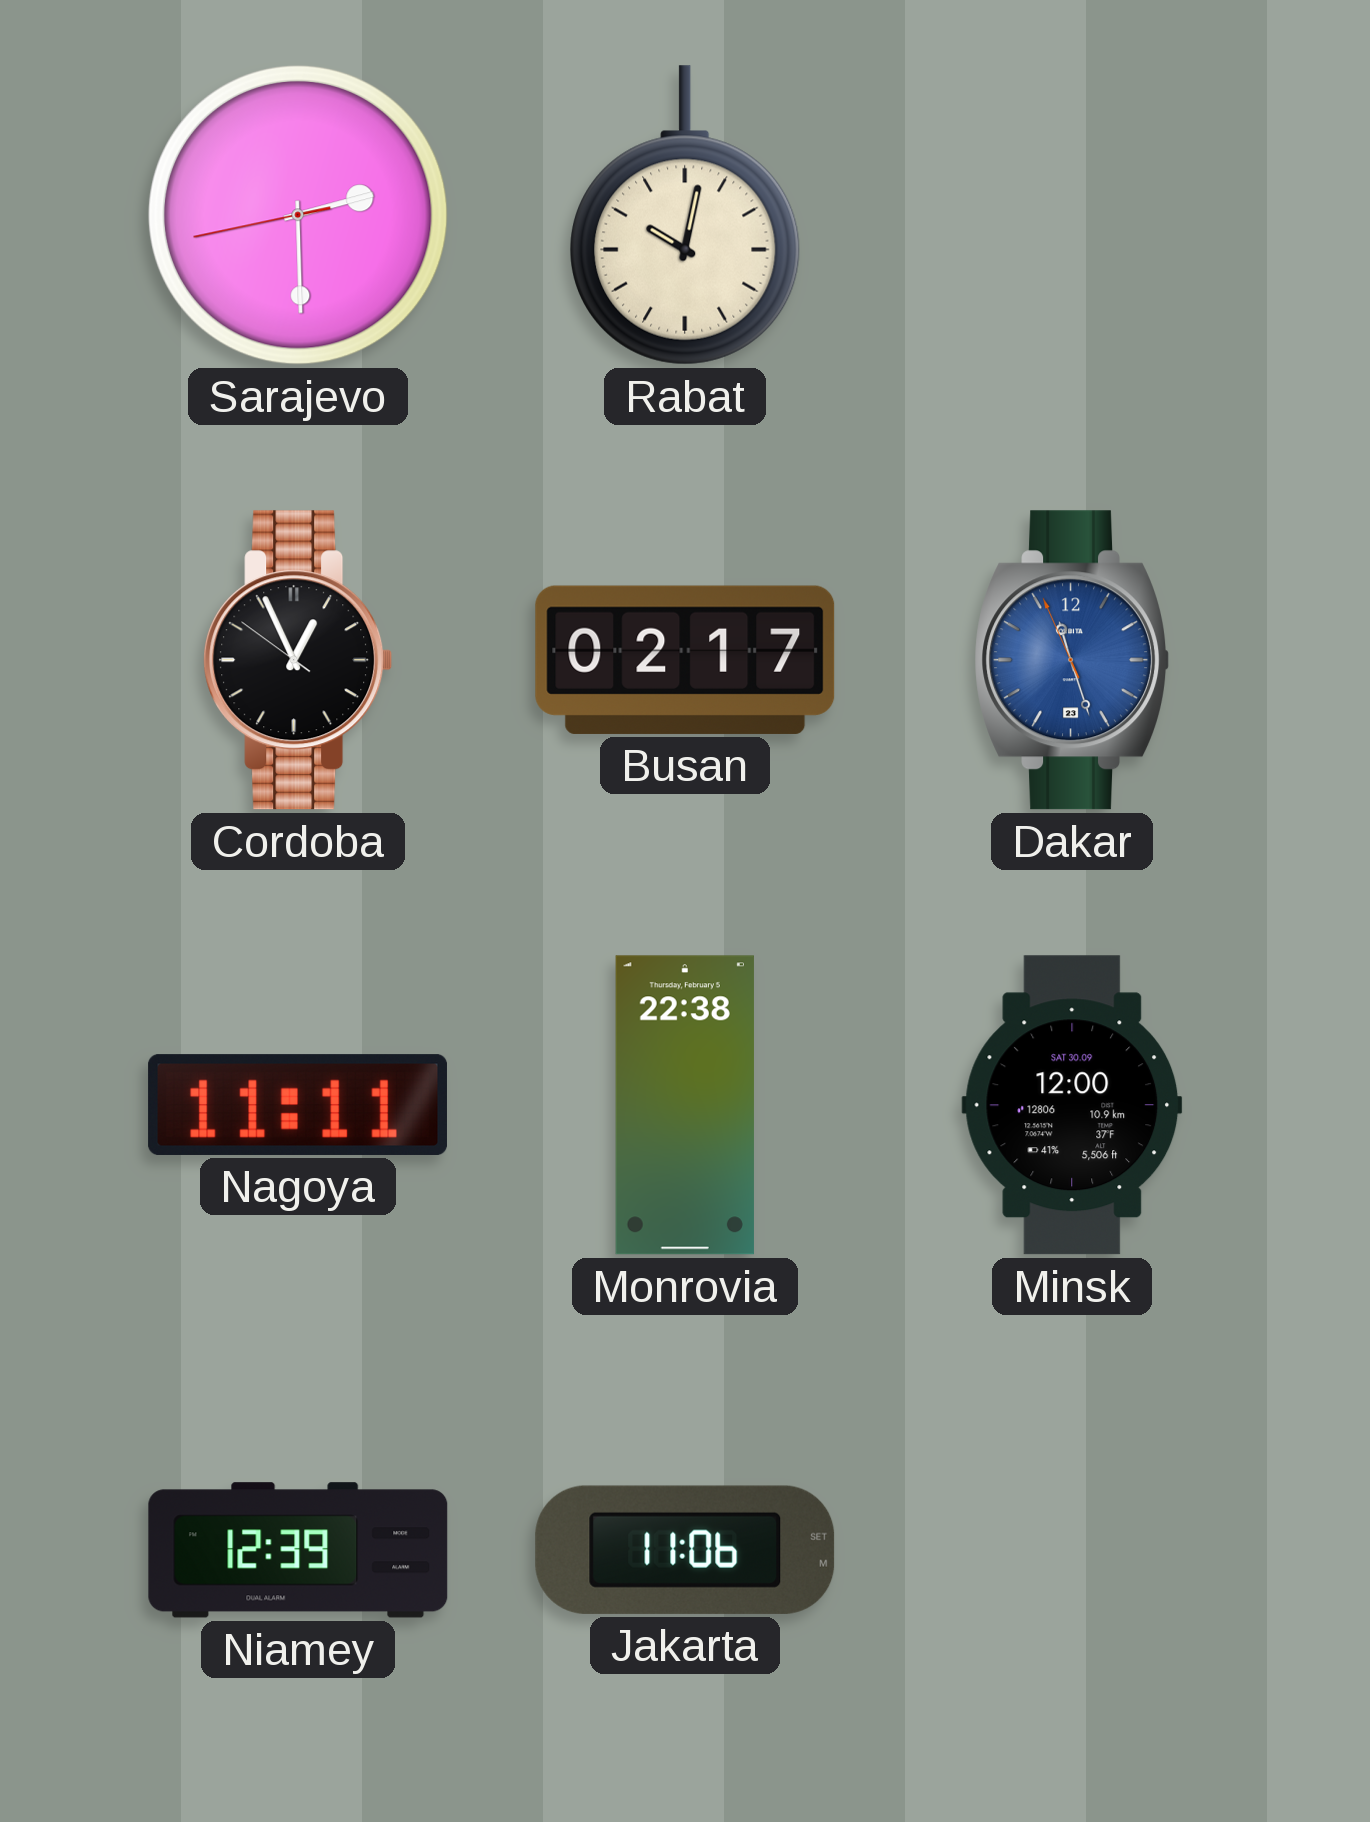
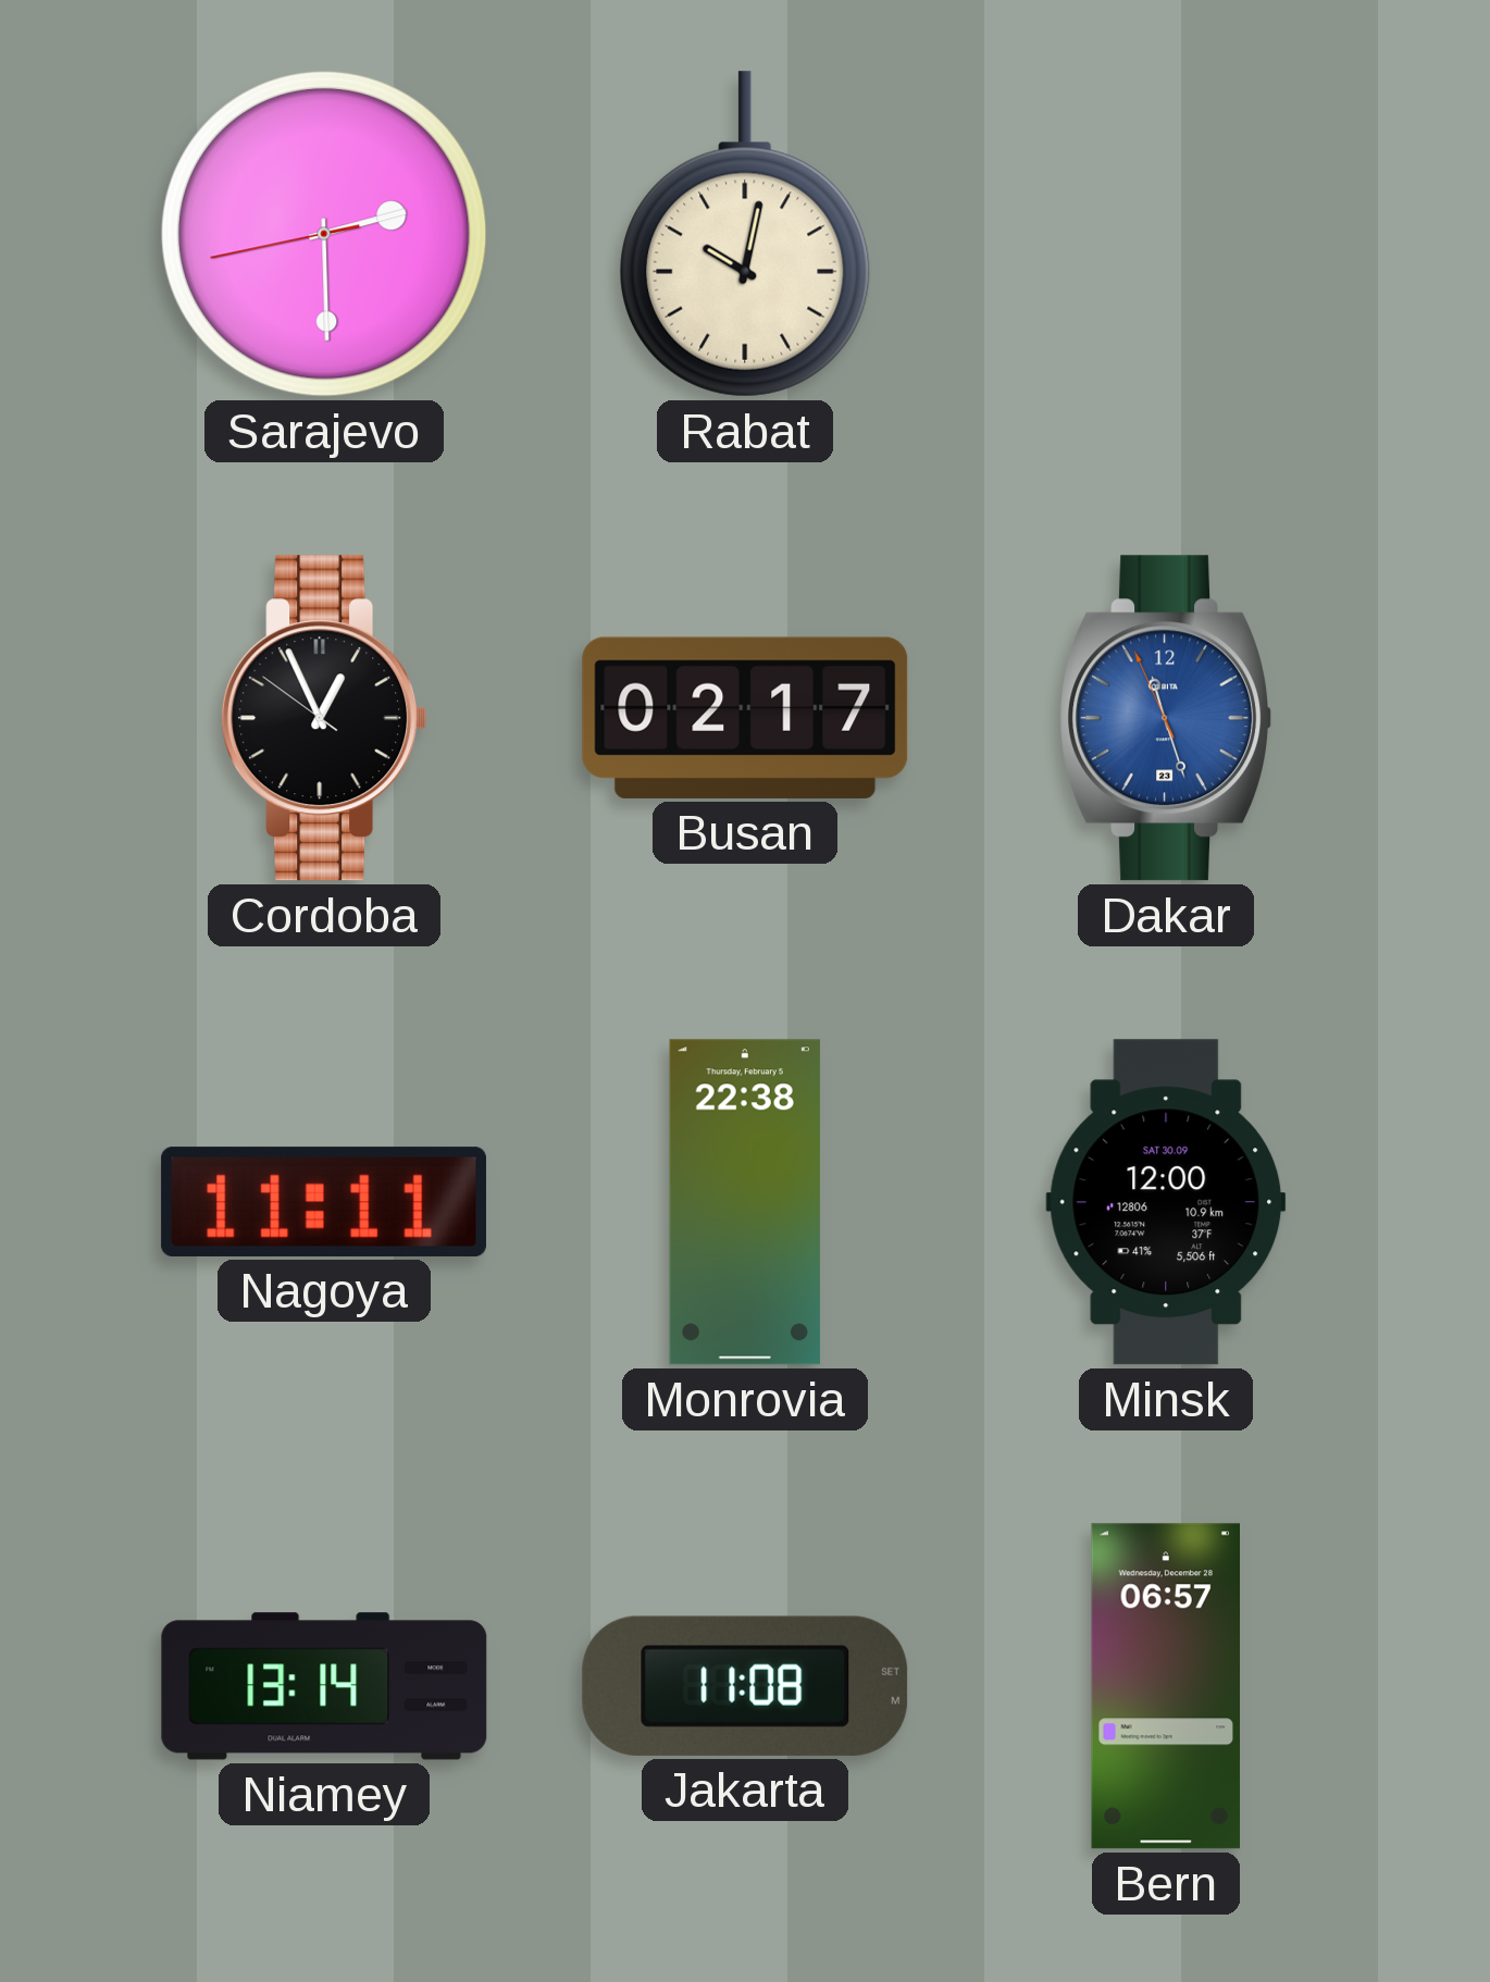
Niamey: 12:39 -> 13:14 (324, 1686)
Jakarta: 11:06 -> 11:08 (745, 1686)
Bern: none -> 06:57 (1165, 1686)
